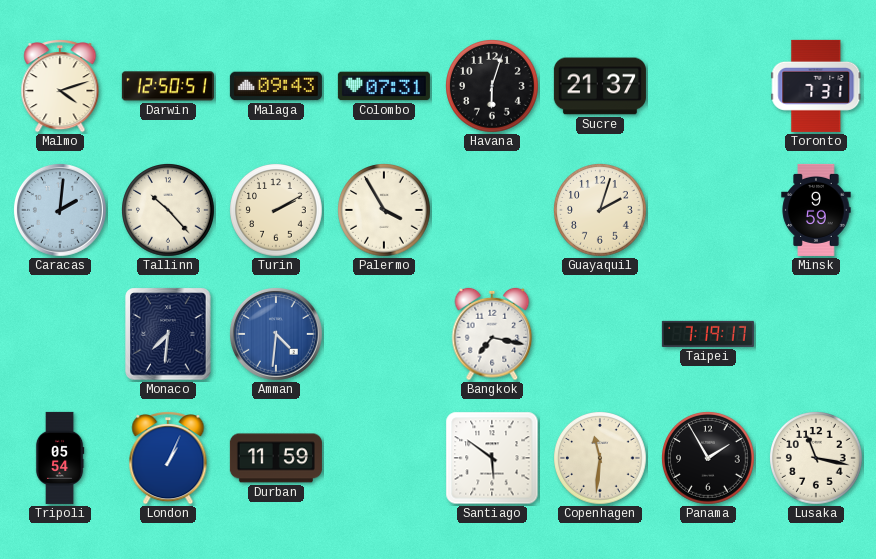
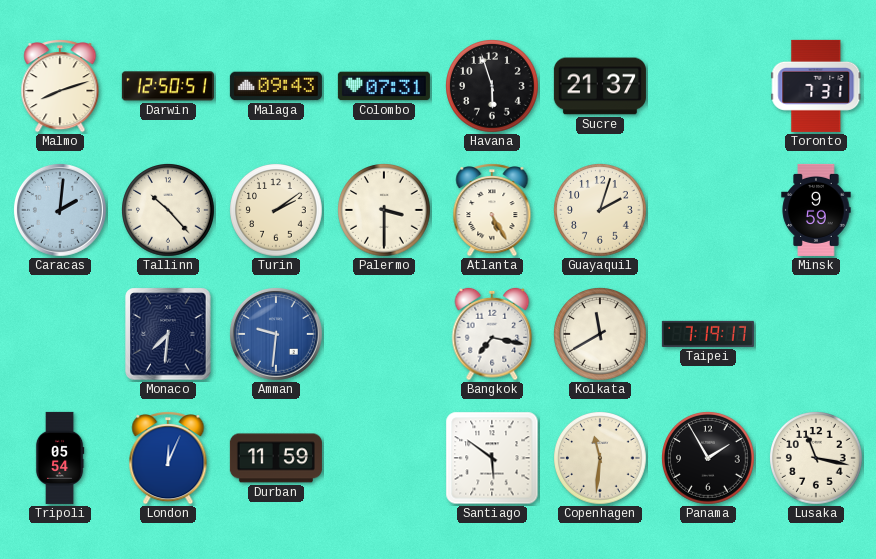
Malmo: 4:12 -> 8:12 (60, 87)
Havana: 6:03 -> 5:57 (493, 87)
Turin: 2:10 -> 2:09 (277, 211)
Palermo: 3:55 -> 3:30 (385, 211)
Atlanta: none -> 5:25 (492, 211)
Amman: 4:31 -> 9:31 (276, 334)
Kolkata: none -> 11:40 (601, 335)
London: 1:04 -> 12:04 (168, 459)
